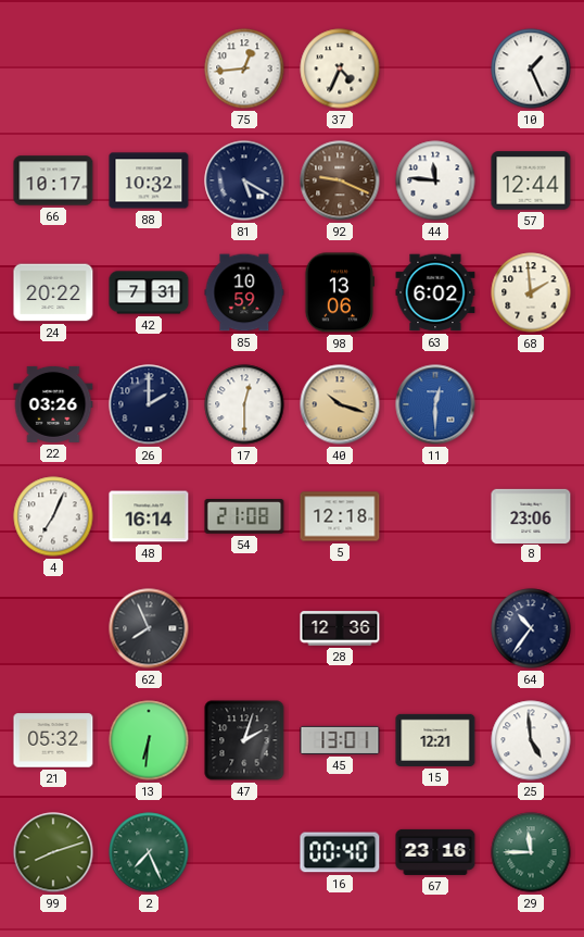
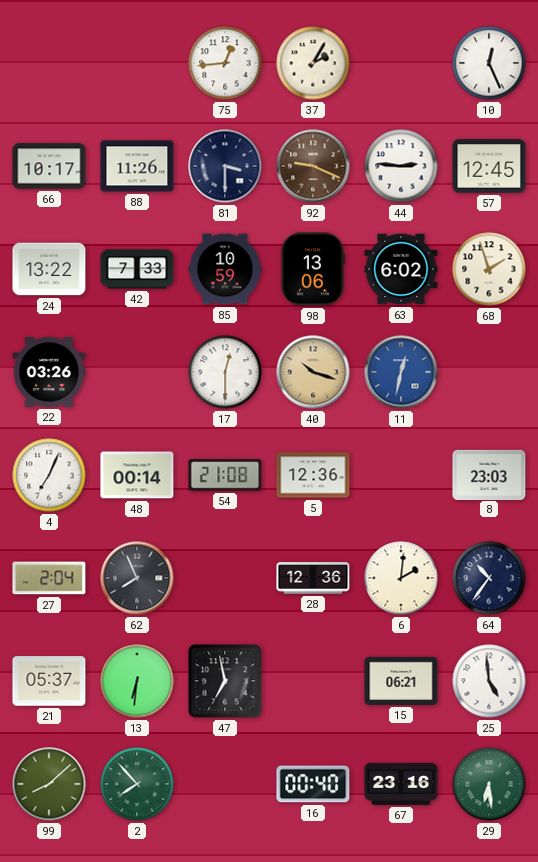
37: 4:34 -> 2:05 (313, 63)
10: 1:26 -> 12:26 (489, 63)
88: 10:32 -> 11:26 (137, 166)
81: 5:20 -> 3:30 (225, 166)
44: 11:46 -> 2:46 (401, 166)
57: 12:44 -> 12:45 (489, 166)
24: 20:22 -> 13:22 (49, 269)
42: 7:31 -> 7:33 (137, 269)
68: 1:59 -> 1:57 (489, 269)
26: 2:00 -> none (149, 404)
11: 12:30 -> 12:32 (401, 372)
48: 16:14 -> 00:14 (137, 475)
5: 12:18 -> 12:36 (313, 475)
8: 23:06 -> 23:03 (489, 474)
27: none -> 2:04 (49, 578)
6: none -> 2:01 (401, 578)
21: 05:32 -> 05:37 (49, 681)
47: 2:03 -> 6:58 (225, 681)
45: 13:01 -> none (340, 740)
15: 12:21 -> 06:21 (401, 681)
99: 8:12 -> 8:08 (49, 784)
2: 7:26 -> 7:53 (137, 784)
29: 11:45 -> 6:29 (489, 784)
